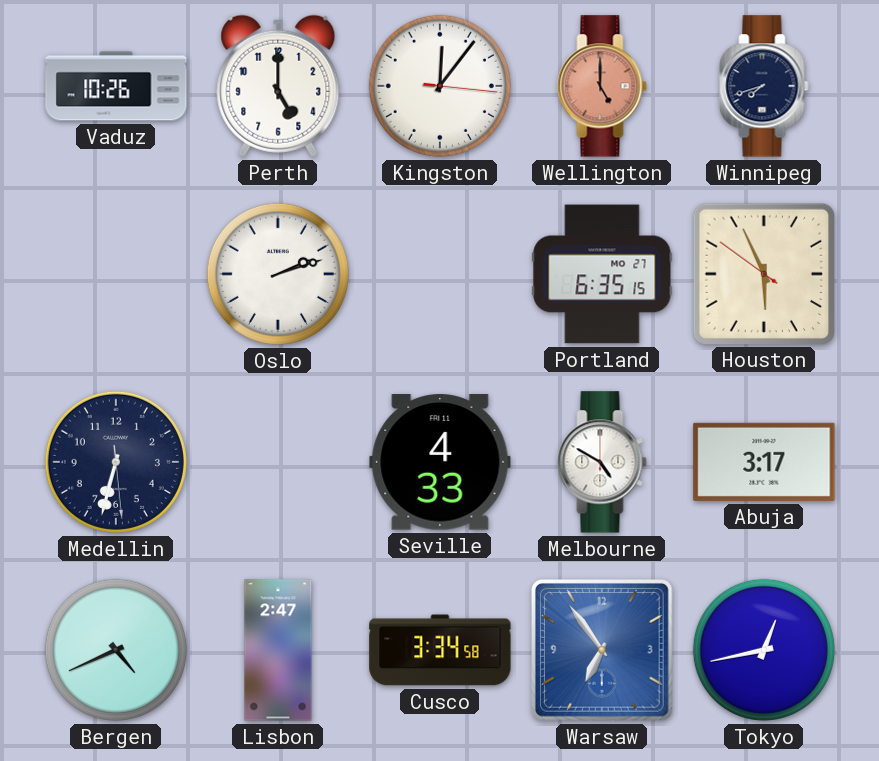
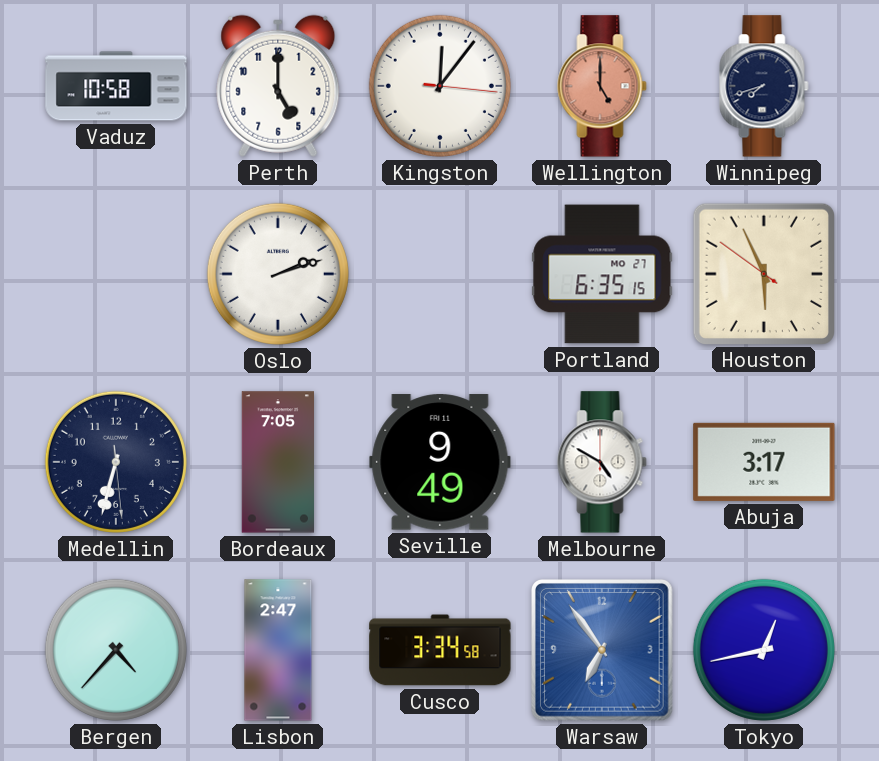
Vaduz: 10:26 -> 10:58 (116, 86)
Bordeaux: none -> 7:05 (277, 462)
Seville: 4:33 -> 9:49 (440, 462)
Bergen: 4:41 -> 4:37 (116, 650)
